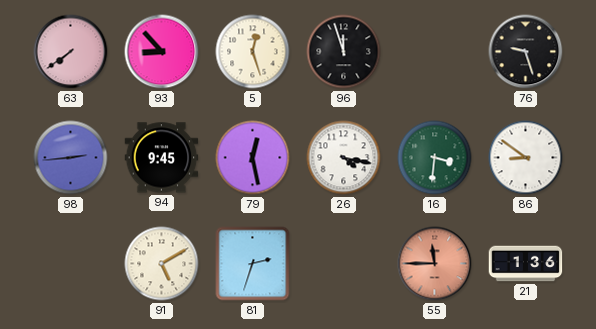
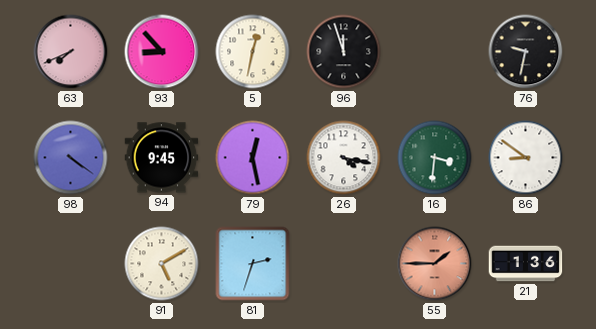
63: 7:39 -> 7:41 (71, 52)
5: 12:27 -> 12:32 (253, 52)
76: 9:27 -> 9:32 (526, 52)
98: 2:44 -> 4:21 (71, 158)
55: 11:45 -> 1:45 (435, 264)
